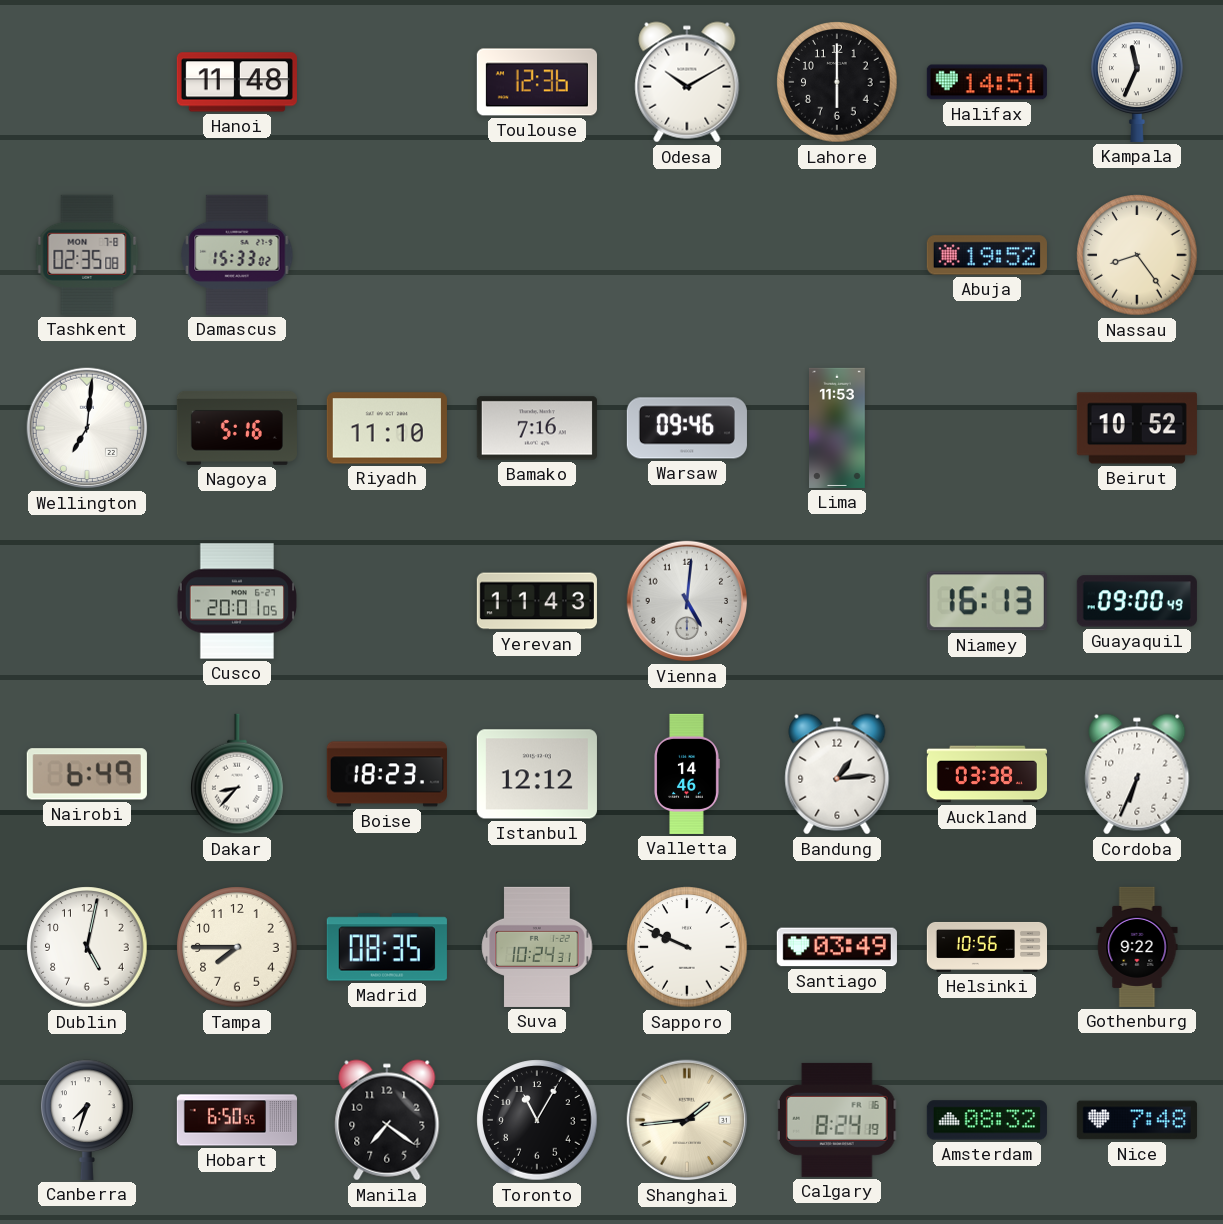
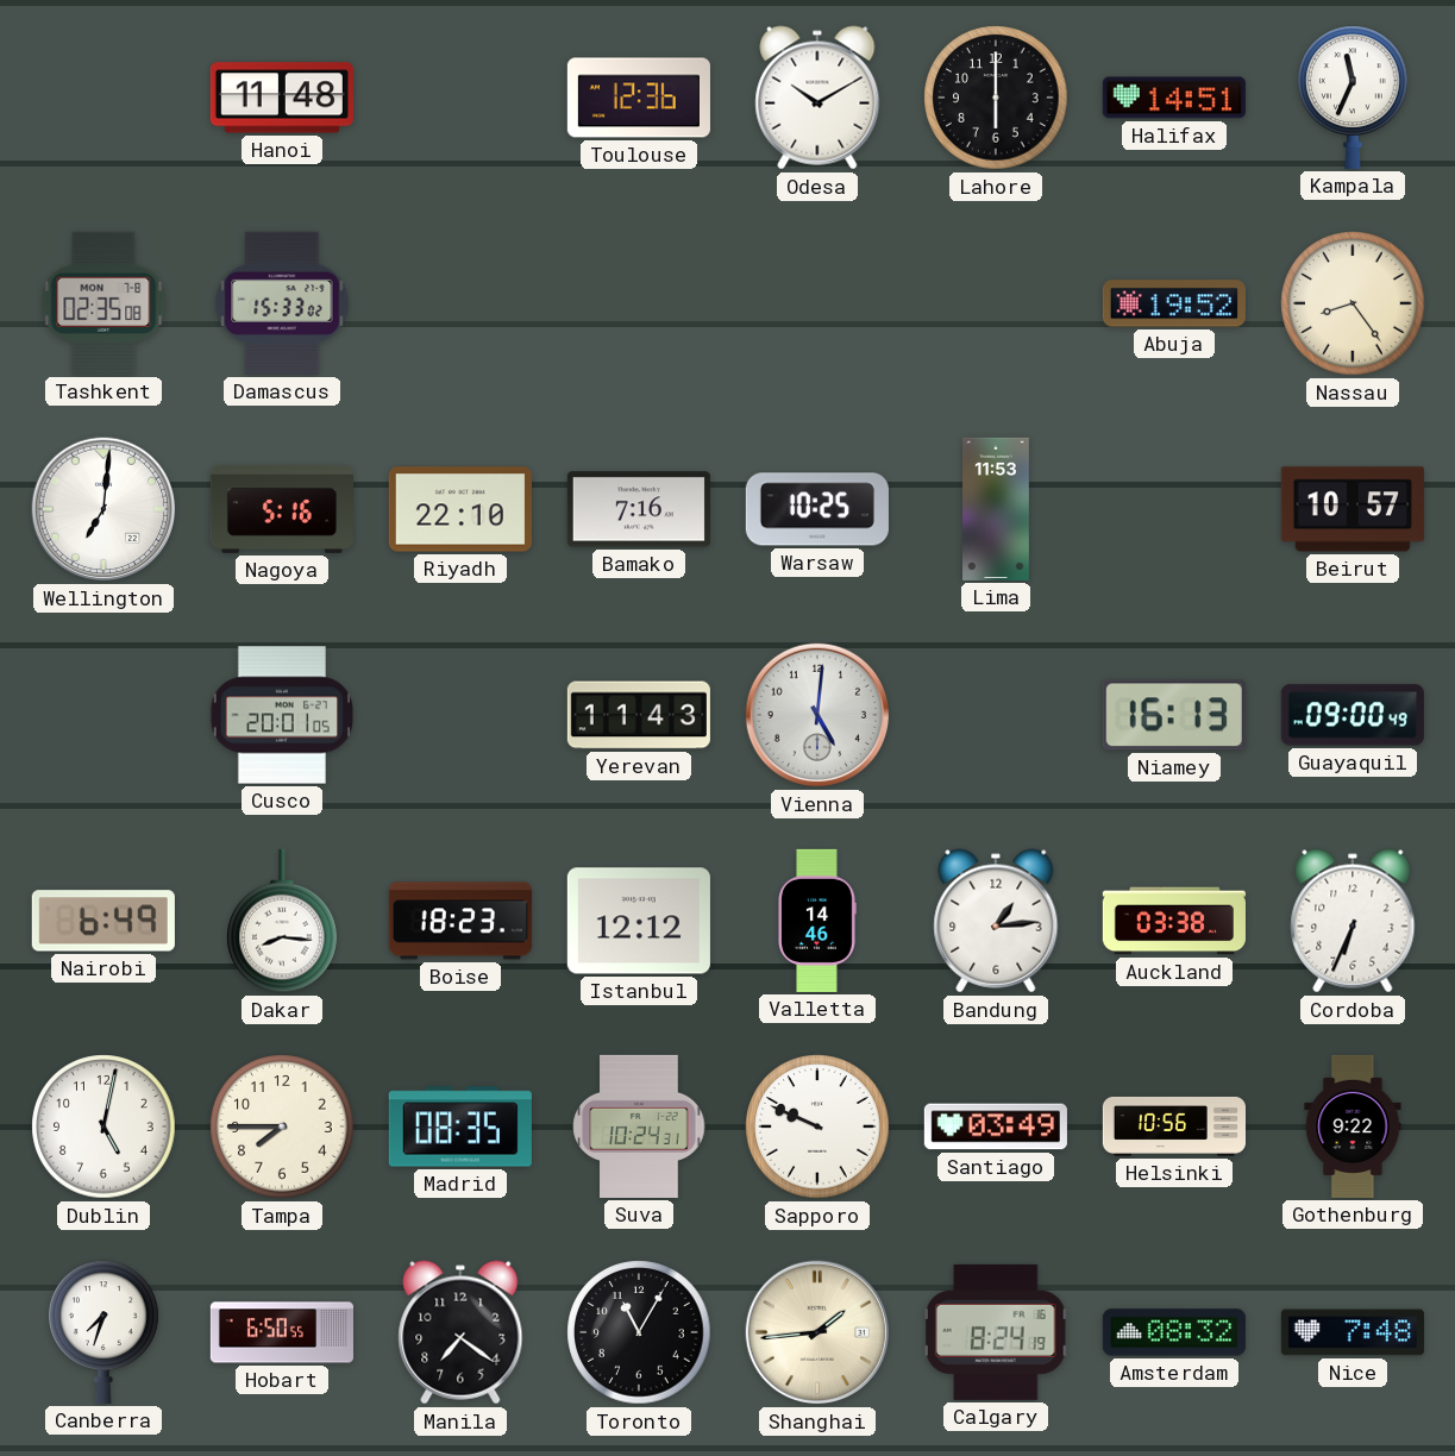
Riyadh: 11:10 -> 22:10 (460, 509)
Warsaw: 09:46 -> 10:25 (817, 509)
Beirut: 10:52 -> 10:57 (1353, 509)
Dakar: 8:37 -> 8:16 (282, 921)
